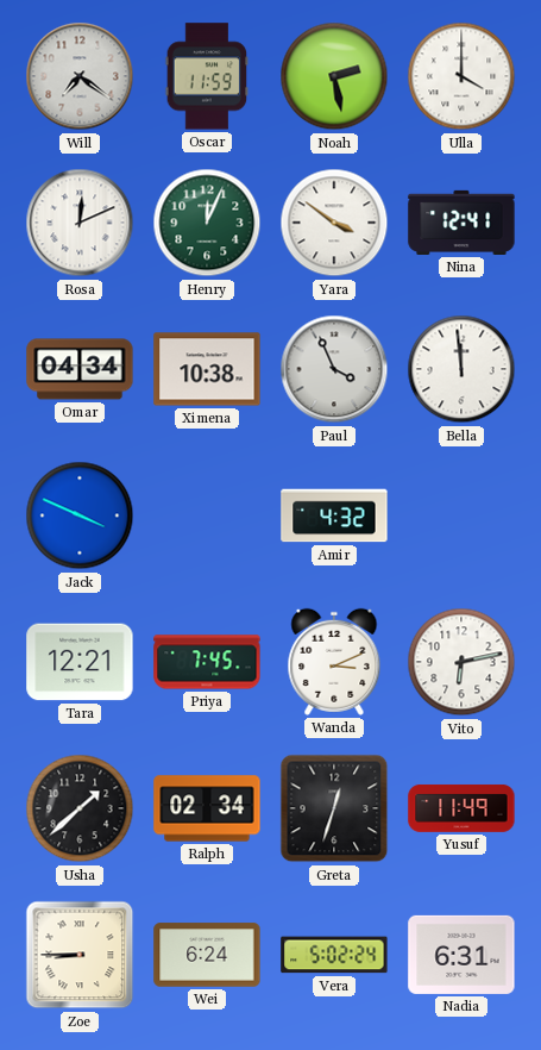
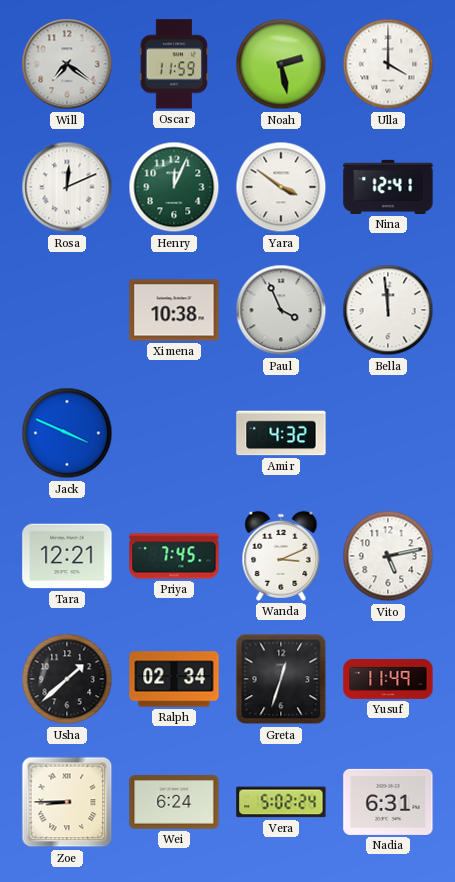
Omar: 04:34 -> none (80, 369)
Vito: 6:13 -> 5:13 (388, 556)
